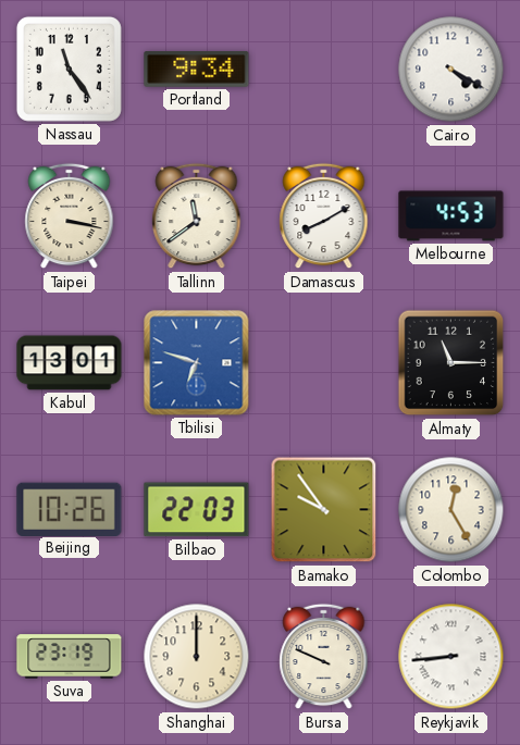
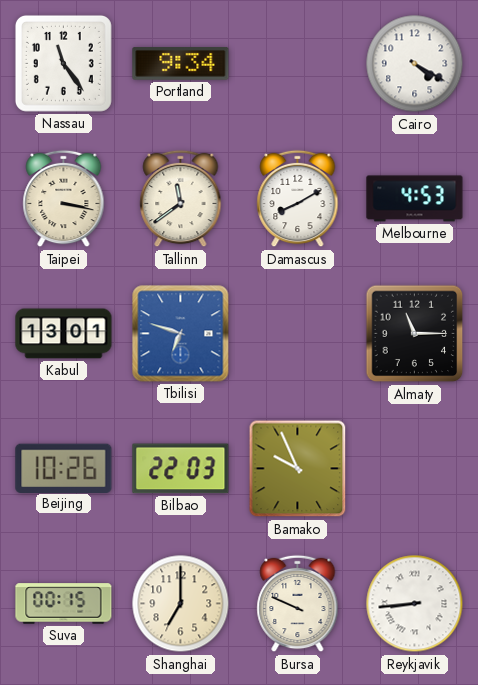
Bamako: 9:54 -> 9:56 (298, 469)
Colombo: 12:25 -> none (451, 510)
Suva: 23:19 -> 00:15 (64, 604)
Shanghai: 12:00 -> 7:00 (181, 604)
